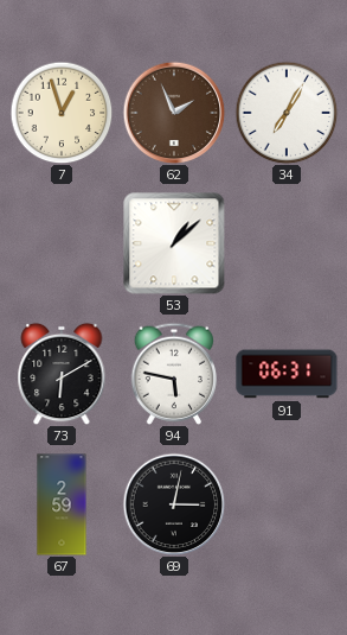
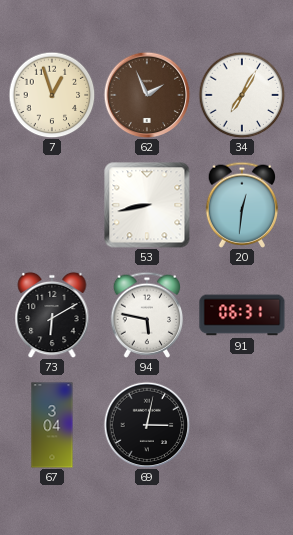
53: 1:08 -> 8:43 (147, 205)
20: none -> 12:31 (242, 205)
67: 2:59 -> 3:04 (52, 425)
